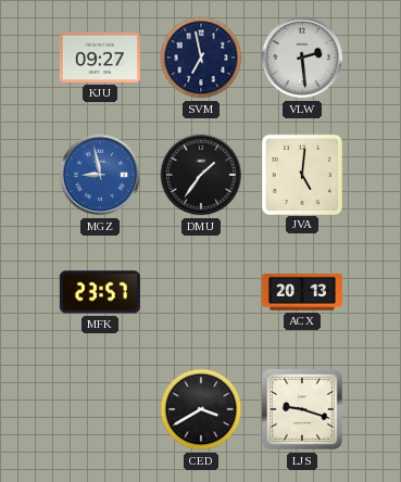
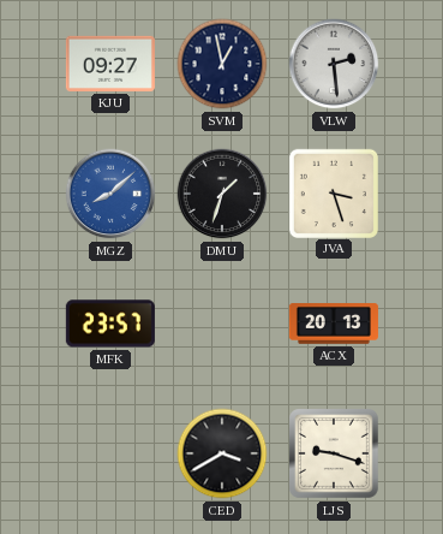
SVM: 6:58 -> 12:58 (222, 64)
MGZ: 8:58 -> 8:08 (110, 194)
DMU: 1:36 -> 1:33 (222, 194)
JVA: 5:01 -> 3:27 (333, 192)
